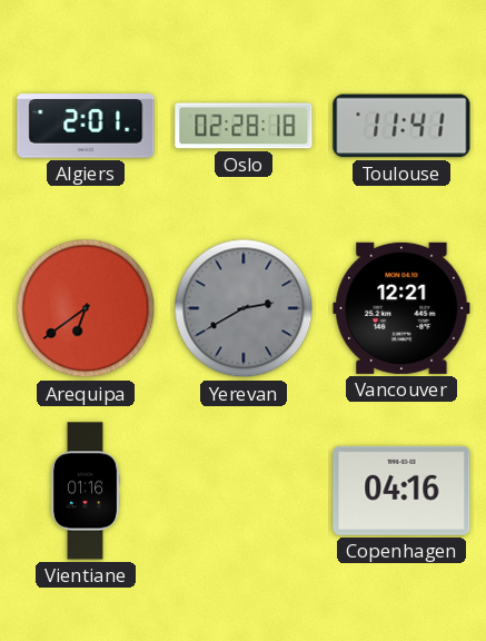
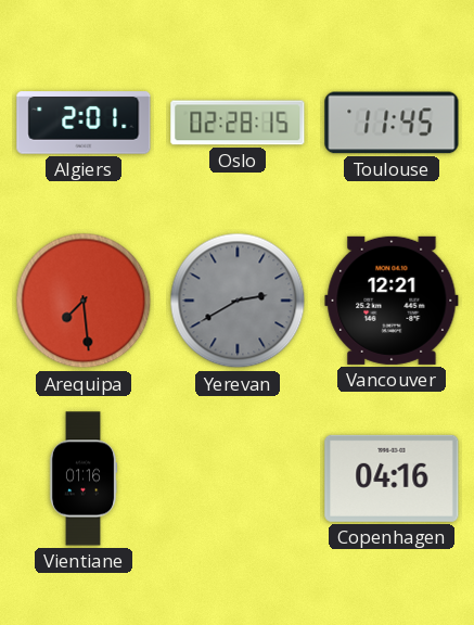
Oslo: 02:28:18 -> 02:28:15 (238, 123)
Toulouse: 11:41 -> 11:45 (392, 123)
Arequipa: 6:39 -> 7:29 (84, 301)
